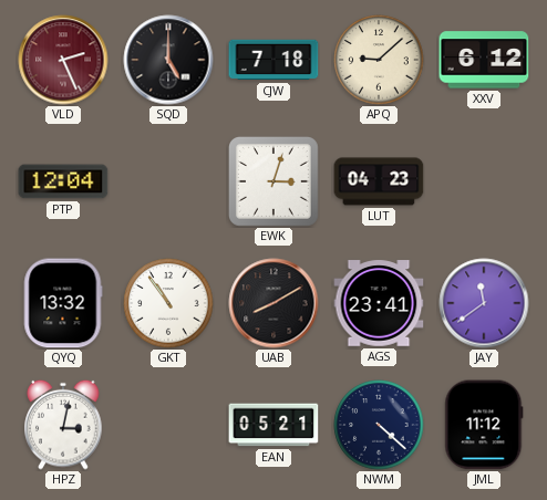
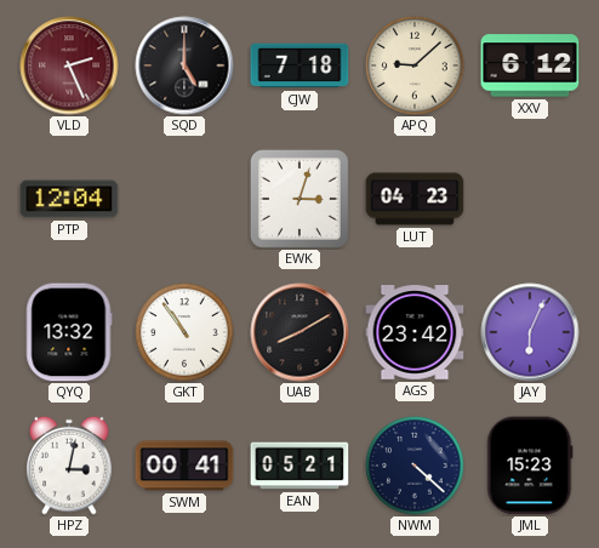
AGS: 23:41 -> 23:42 (415, 332)
JAY: 11:39 -> 6:04 (530, 332)
SWM: none -> 00:41 (184, 466)
JML: 11:12 -> 15:23 (530, 466)
